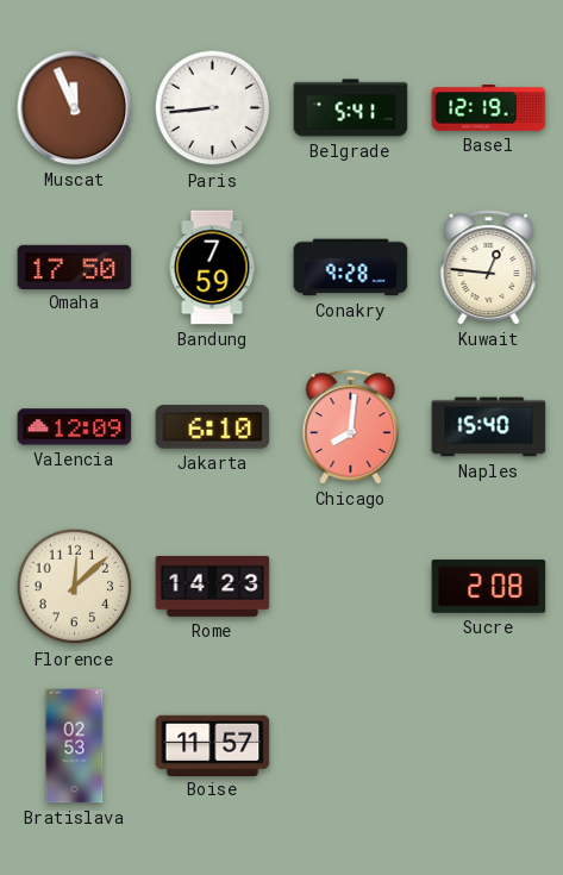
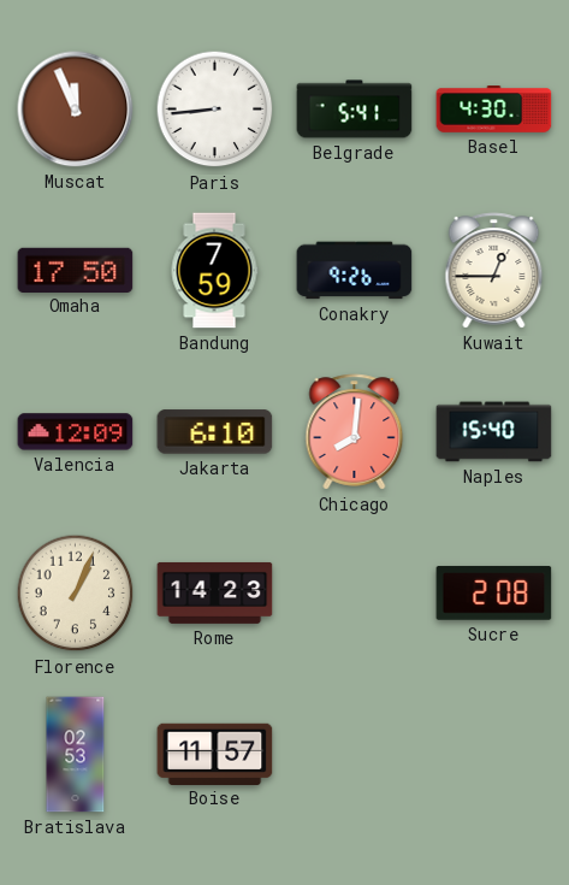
Basel: 12:19 -> 4:30 (494, 110)
Conakry: 9:28 -> 9:26 (355, 271)
Kuwait: 12:46 -> 12:45 (494, 271)
Florence: 12:08 -> 1:04 (76, 594)
